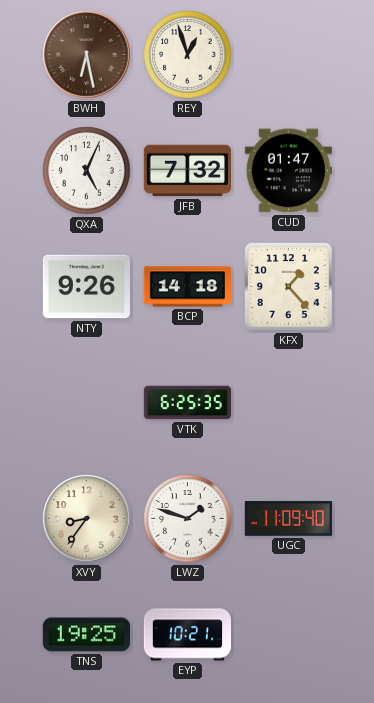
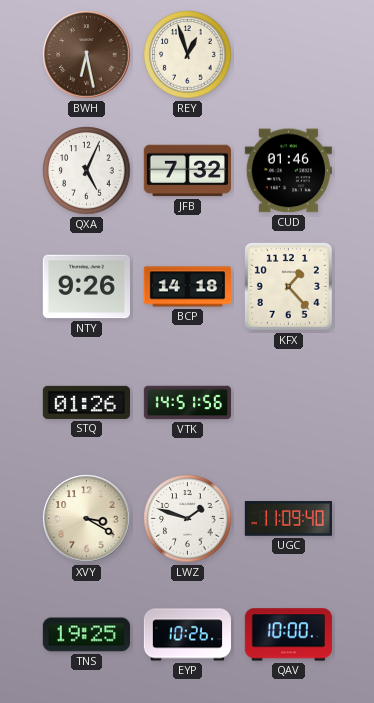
CUD: 01:47 -> 01:46 (288, 171)
STQ: none -> 01:26 (86, 402)
VTK: 6:25 -> 14:51 (188, 403)
XVY: 8:36 -> 3:20 (87, 519)
EYP: 10:21 -> 10:26 (187, 635)
QAV: none -> 10:00 (288, 635)
